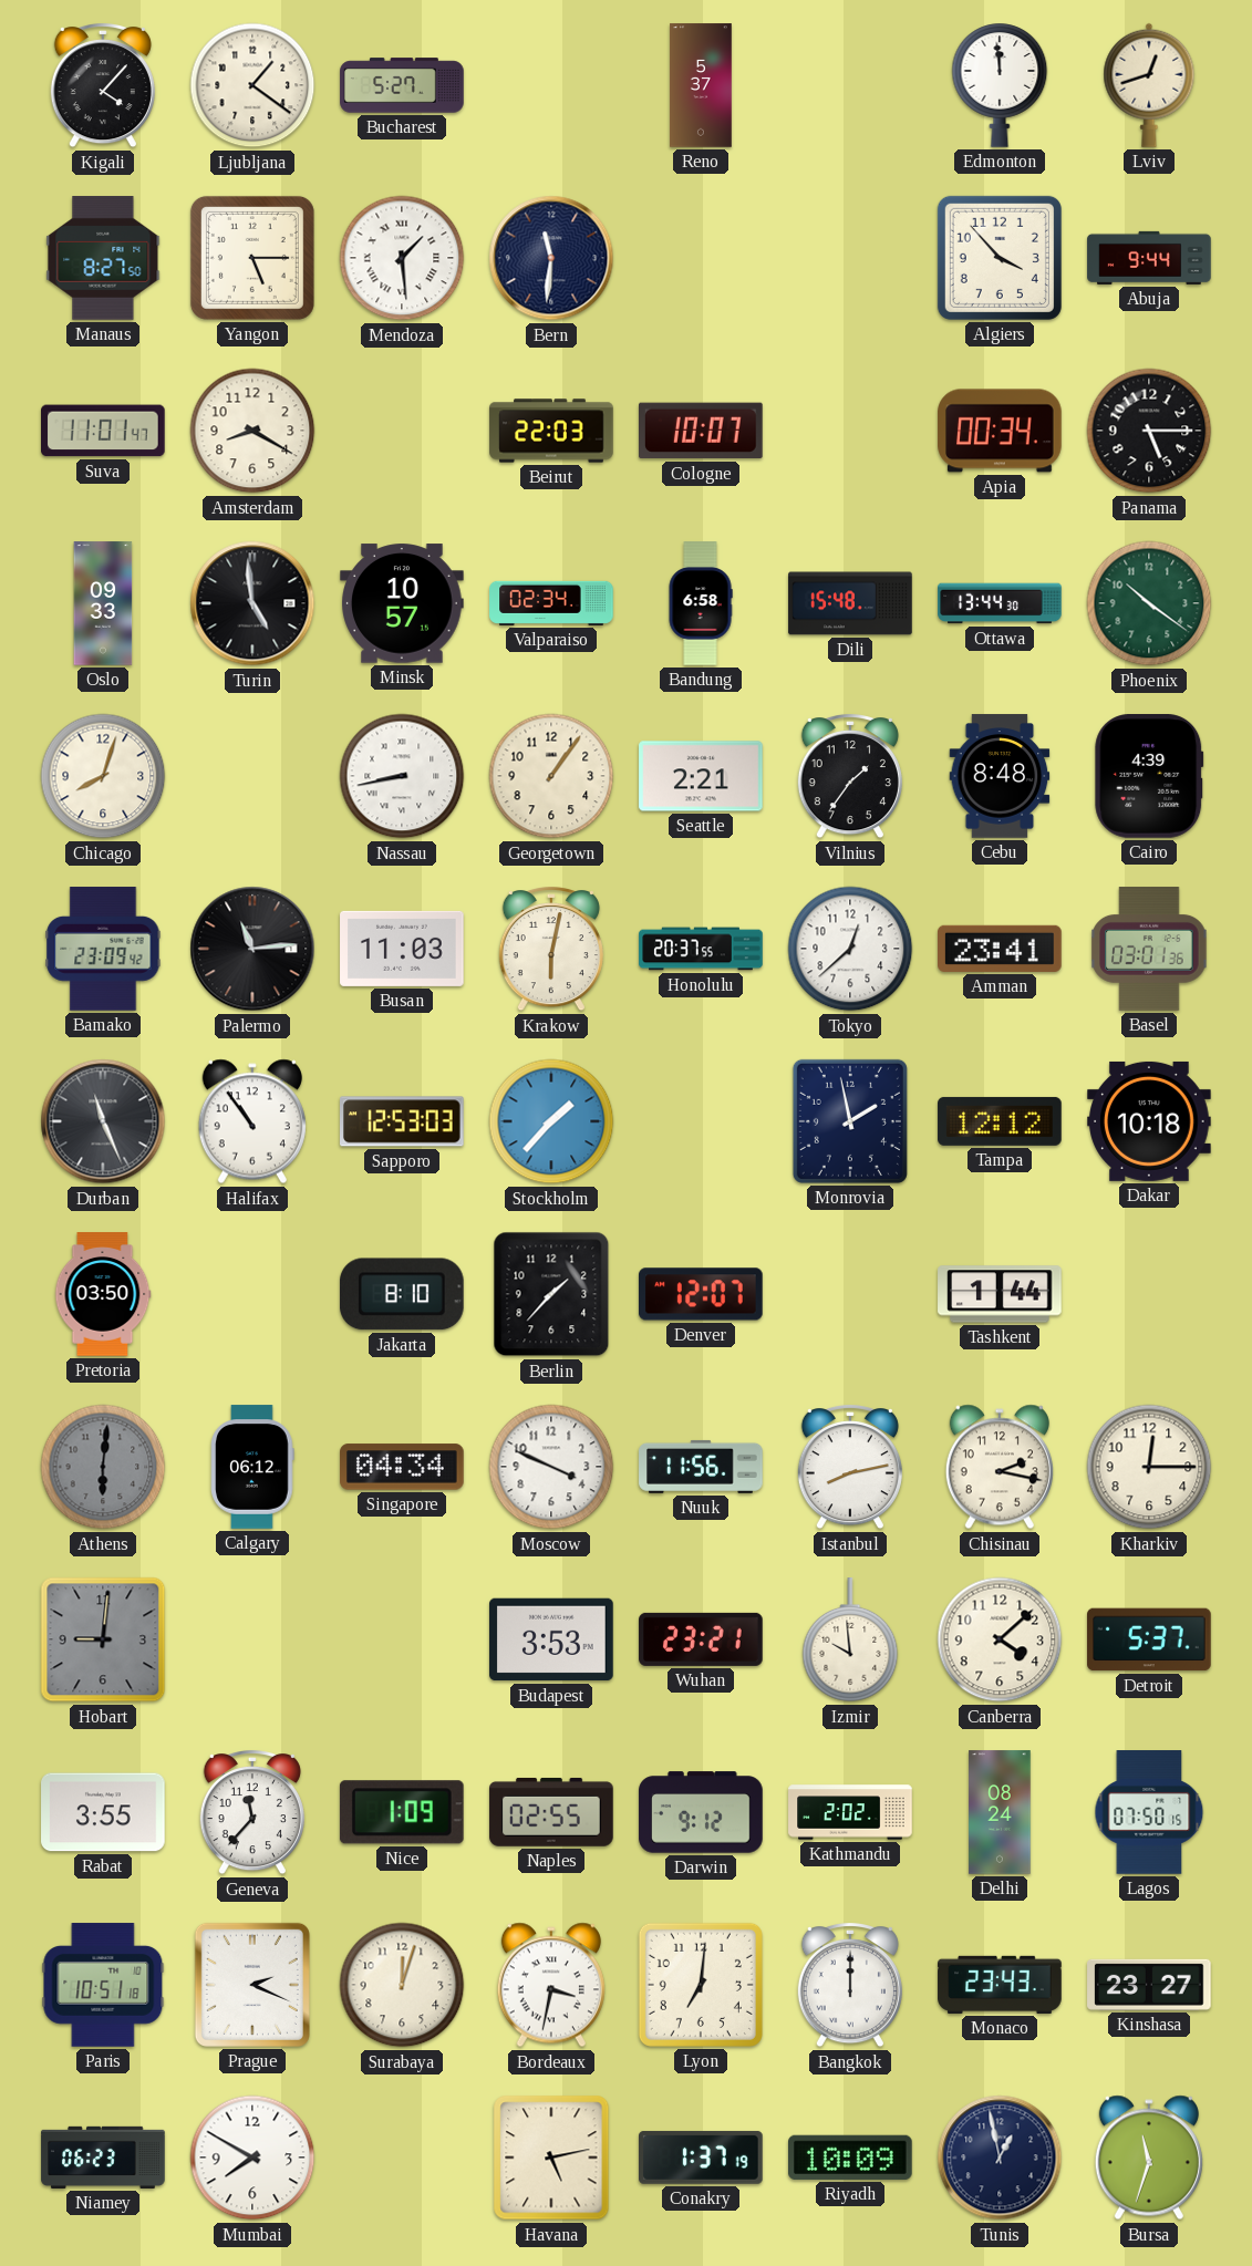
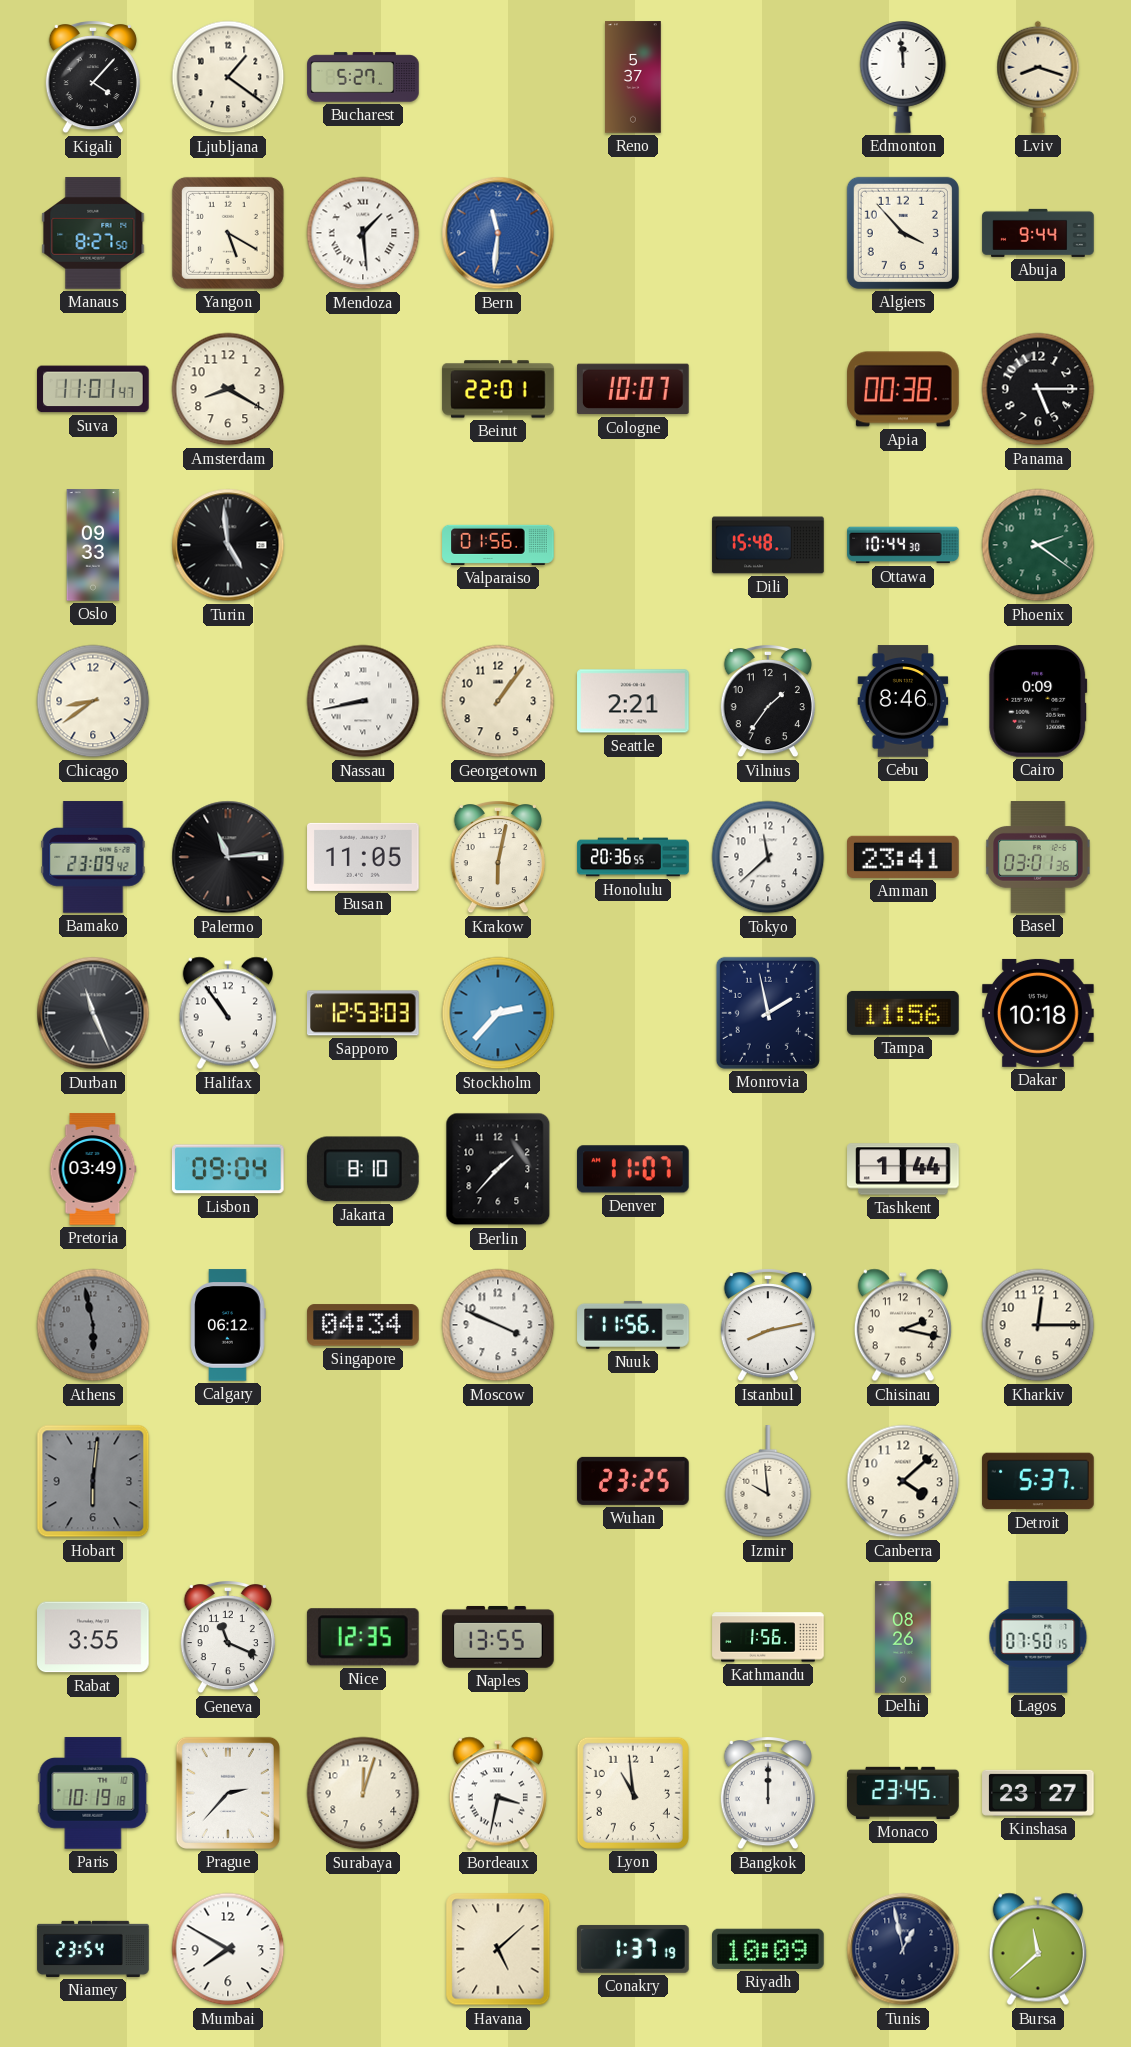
Lviv: 12:42 -> 8:18 (1038, 77)
Yangon: 5:15 -> 5:20 (228, 233)
Bern dial: navy -> blue (498, 233)
Beirut: 22:03 -> 22:01 (498, 389)
Apia: 00:34 -> 00:38 (903, 389)
Minsk: 10:57 -> none (402, 603)
Valparaiso: 02:34 -> 01:56 (498, 545)
Bandung: 6:58 -> none (701, 603)
Ottawa: 13:44 -> 10:44 (903, 545)
Phoenix: 10:21 -> 2:21 (1038, 545)
Chicago: 8:03 -> 8:39 (93, 701)
Cebu: 8:48 -> 8:46 (903, 701)
Cairo: 4:39 -> 0:09 (1038, 702)
Busan: 11:03 -> 11:05 (363, 857)
Honolulu: 20:37 -> 20:36 (633, 857)
Tokyo: 12:38 -> 11:38 (768, 857)
Stockholm: 1:37 -> 2:37 (498, 1013)
Tampa: 12:12 -> 11:56 (903, 1013)
Pretoria: 03:50 -> 03:49 (93, 1169)
Lisbon: none -> 09:04 (228, 1169)
Denver: 12:07 -> 11:07 (634, 1169)
Athens: 6:01 -> 5:58 (93, 1325)
Hobart: 9:01 -> 6:01 (93, 1481)
Budapest: 3:53 -> none (551, 1639)
Wuhan: 23:21 -> 23:25 (633, 1481)
Geneva: 11:37 -> 11:19 (228, 1637)
Nice: 1:09 -> 12:35 (363, 1637)
Naples: 02:55 -> 13:55 (498, 1637)
Darwin: 9:12 -> none (701, 1812)
Kathmandu: 2:02 -> 1:56 (768, 1637)
Delhi: 08:24 -> 08:26 (903, 1637)
Paris: 10:51 -> 10:19 (93, 1793)
Prague: 2:19 -> 2:37 (228, 1793)
Lyon: 7:01 -> 10:59 (633, 1793)
Monaco: 23:43 -> 23:45 (903, 1793)
Niamey: 06:23 -> 23:54 (93, 1949)
Havana: 5:13 -> 5:08 (498, 1949)
Bursa: 11:33 -> 11:38 (1038, 1949)
